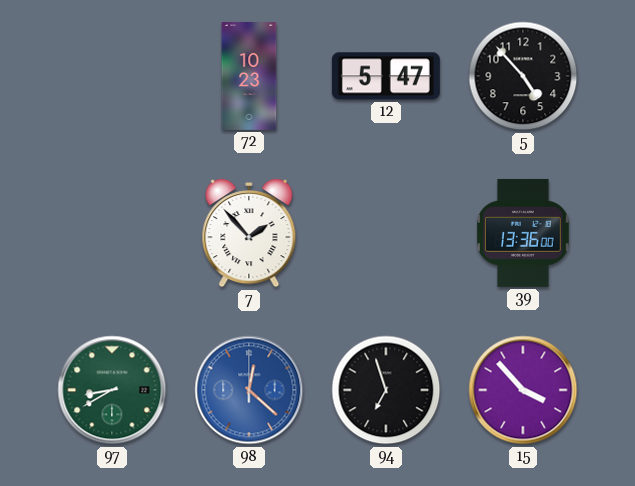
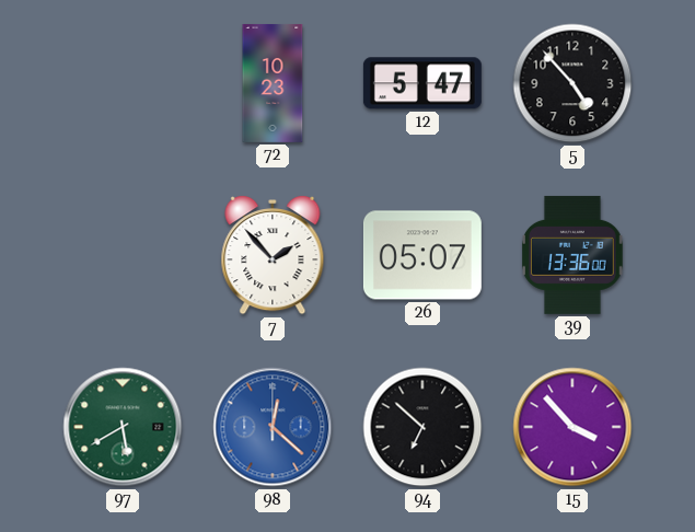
26: none -> 05:07 (422, 255)
97: 8:40 -> 5:40 (123, 427)
94: 6:57 -> 6:52 (422, 427)
